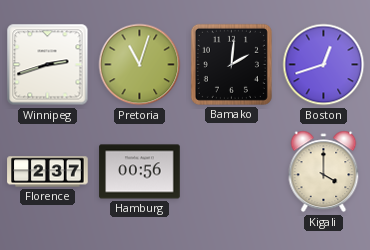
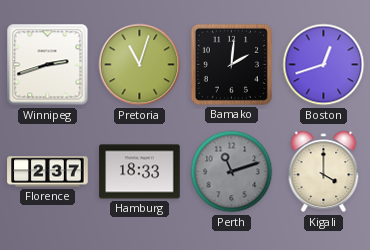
Hamburg: 00:56 -> 18:33 (140, 172)
Perth: none -> 11:12 (232, 172)
